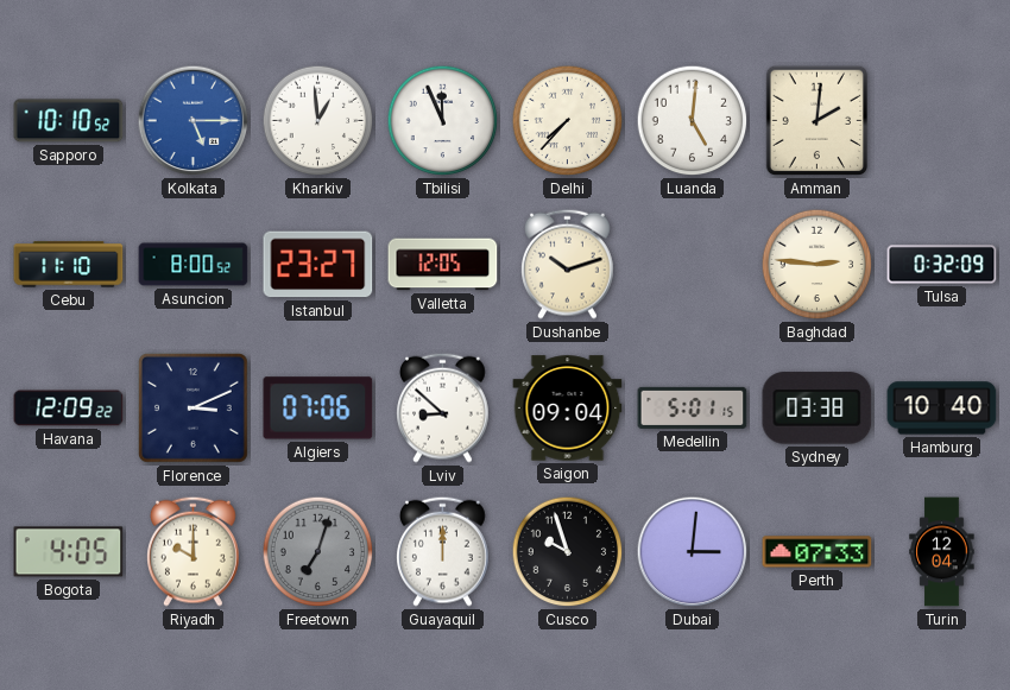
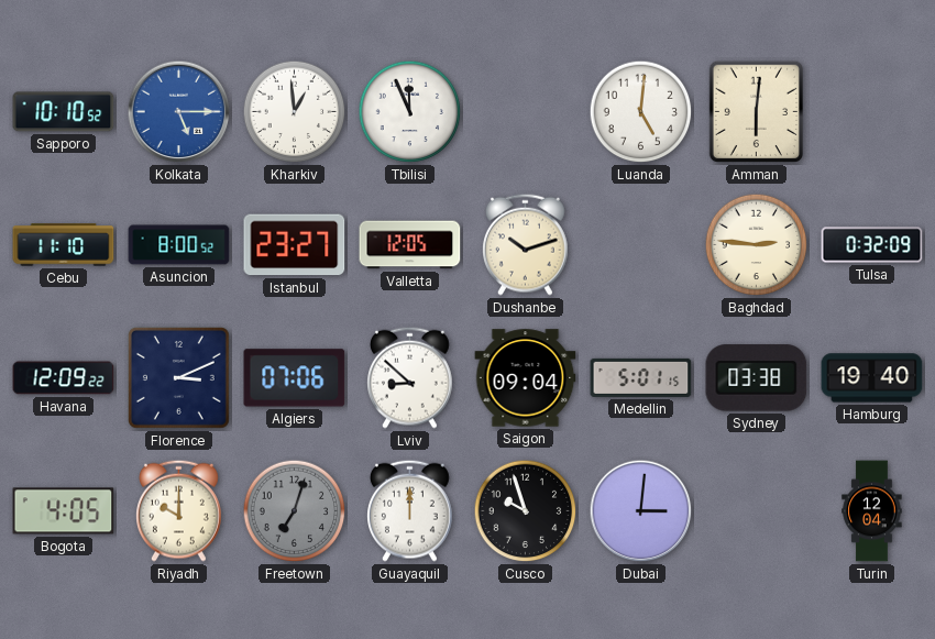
Delhi: 7:37 -> none (568, 121)
Amman: 2:01 -> 6:01 (756, 112)
Hamburg: 10:40 -> 19:40 (872, 378)
Perth: 07:33 -> none (818, 552)
